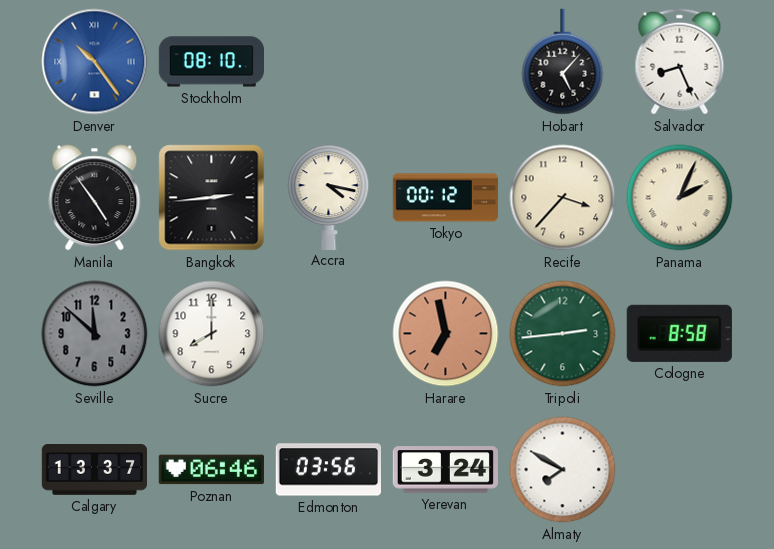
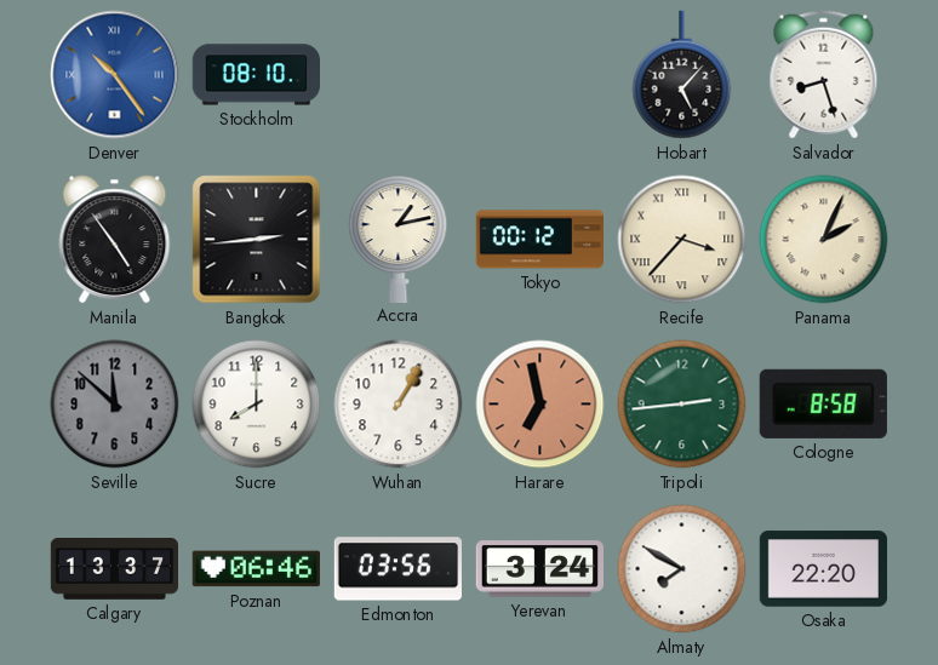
Salvador: 8:26 -> 8:27 (824, 75)
Accra: 4:17 -> 1:13 (399, 239)
Recife numerals: Arabic -> Roman (682, 240)
Wuhan: none -> 1:05 (399, 405)
Osaka: none -> 22:20 (823, 569)
